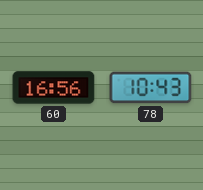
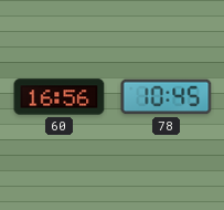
78: 10:43 -> 10:45 (167, 97)
